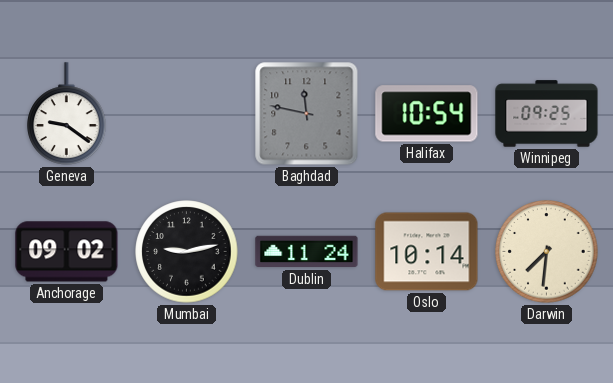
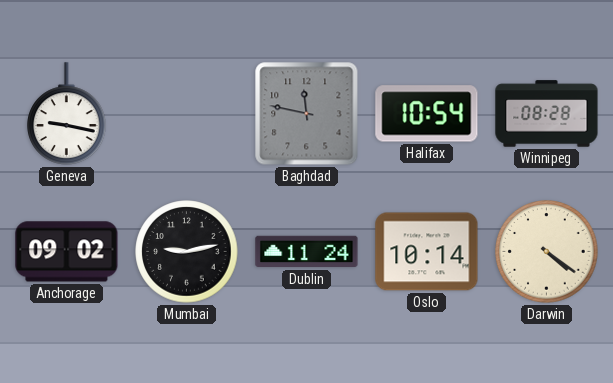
Geneva: 9:21 -> 9:17 (67, 114)
Winnipeg: 09:25 -> 08:28 (547, 114)
Darwin: 7:31 -> 4:21 (547, 252)
